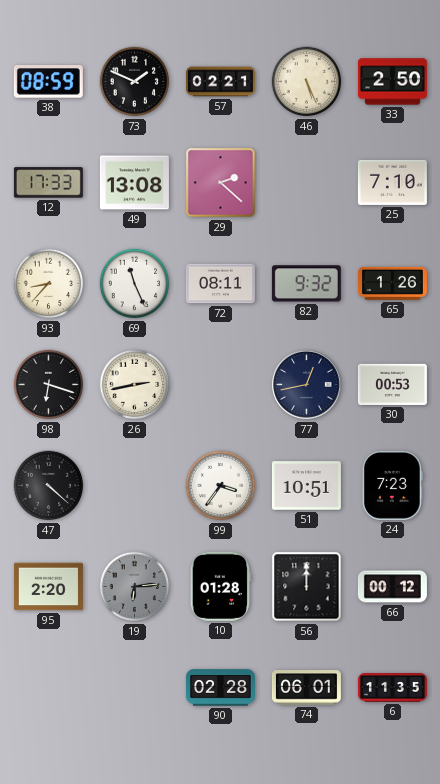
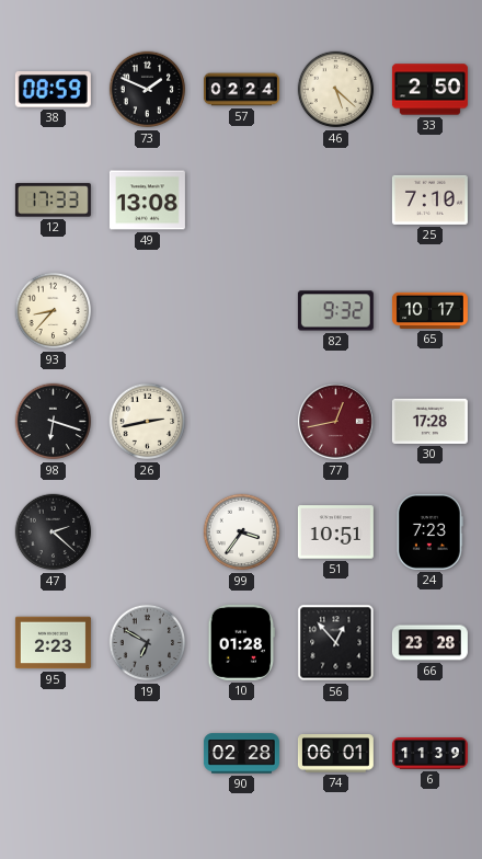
57: 02:21 -> 02:24 (241, 90)
46: 5:26 -> 5:22 (336, 90)
29: 2:22 -> none (221, 183)
69: 11:26 -> none (135, 284)
72: 08:11 -> none (220, 284)
65: 1:26 -> 10:17 (429, 310)
77 dial: navy -> burgundy (336, 422)
30: 00:53 -> 17:28 (429, 421)
47: 4:22 -> 2:22 (54, 532)
95: 2:20 -> 2:23 (53, 643)
19: 6:14 -> 6:50 (148, 643)
56: 12:00 -> 12:53 (336, 643)
66: 00:12 -> 23:28 (429, 643)
6: 11:35 -> 11:39 (429, 754)
